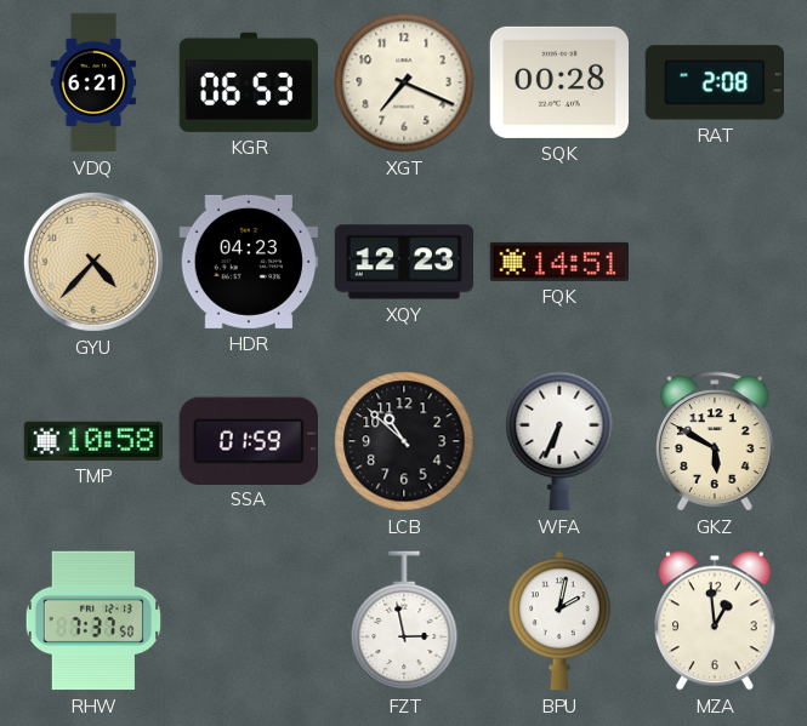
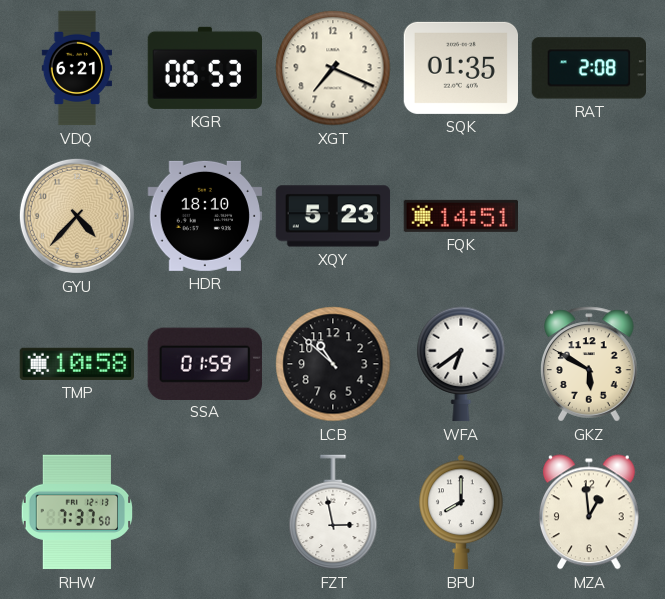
SQK: 00:28 -> 01:35 (460, 68)
HDR: 04:23 -> 18:10 (204, 216)
XQY: 12:23 -> 5:23 (333, 216)
WFA: 6:34 -> 6:39 (461, 364)
BPU: 2:02 -> 8:00 (461, 512)
